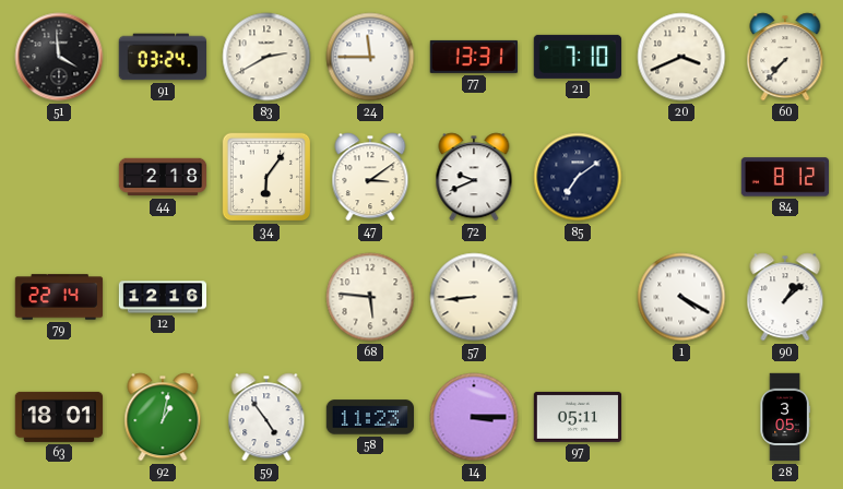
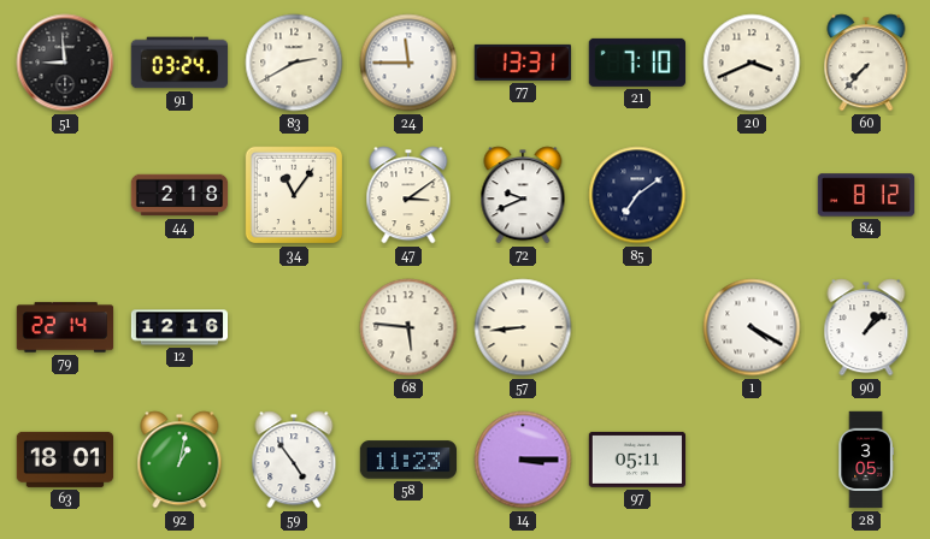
51: 3:59 -> 8:59 (65, 63)
34: 6:06 -> 11:06 (294, 195)
